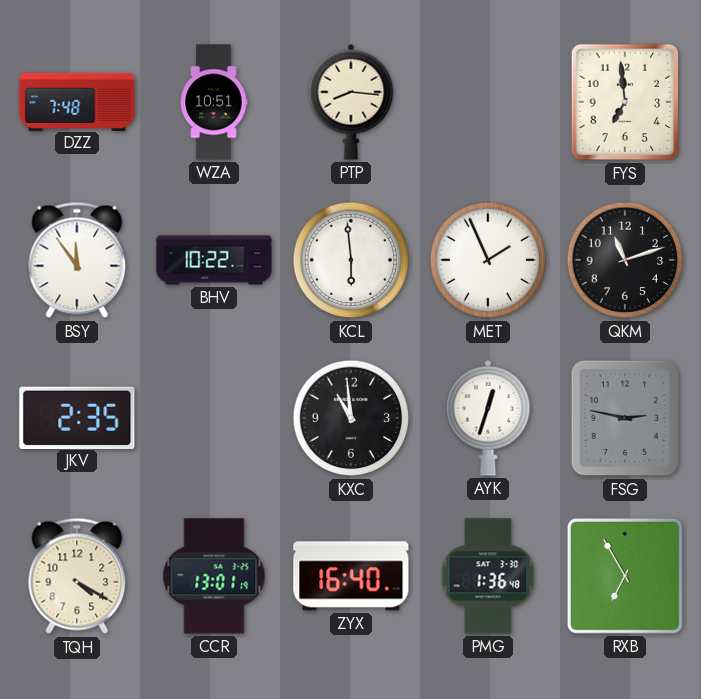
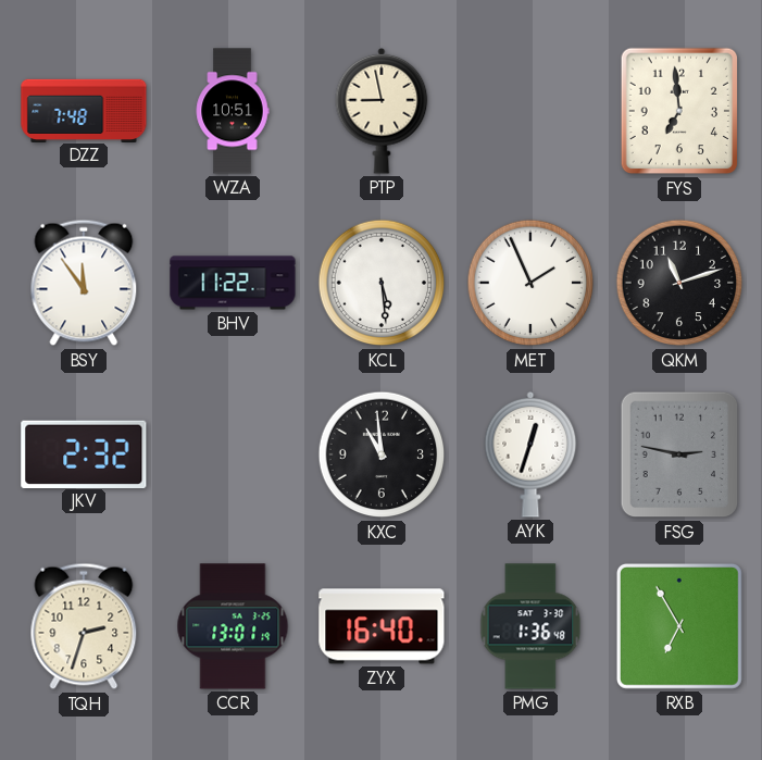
PTP: 8:16 -> 8:58 (382, 111)
BHV: 10:22 -> 11:22 (233, 283)
KCL: 5:59 -> 5:29 (382, 283)
JKV: 2:35 -> 2:32 (84, 453)
TQH: 4:20 -> 2:33 (84, 626)
